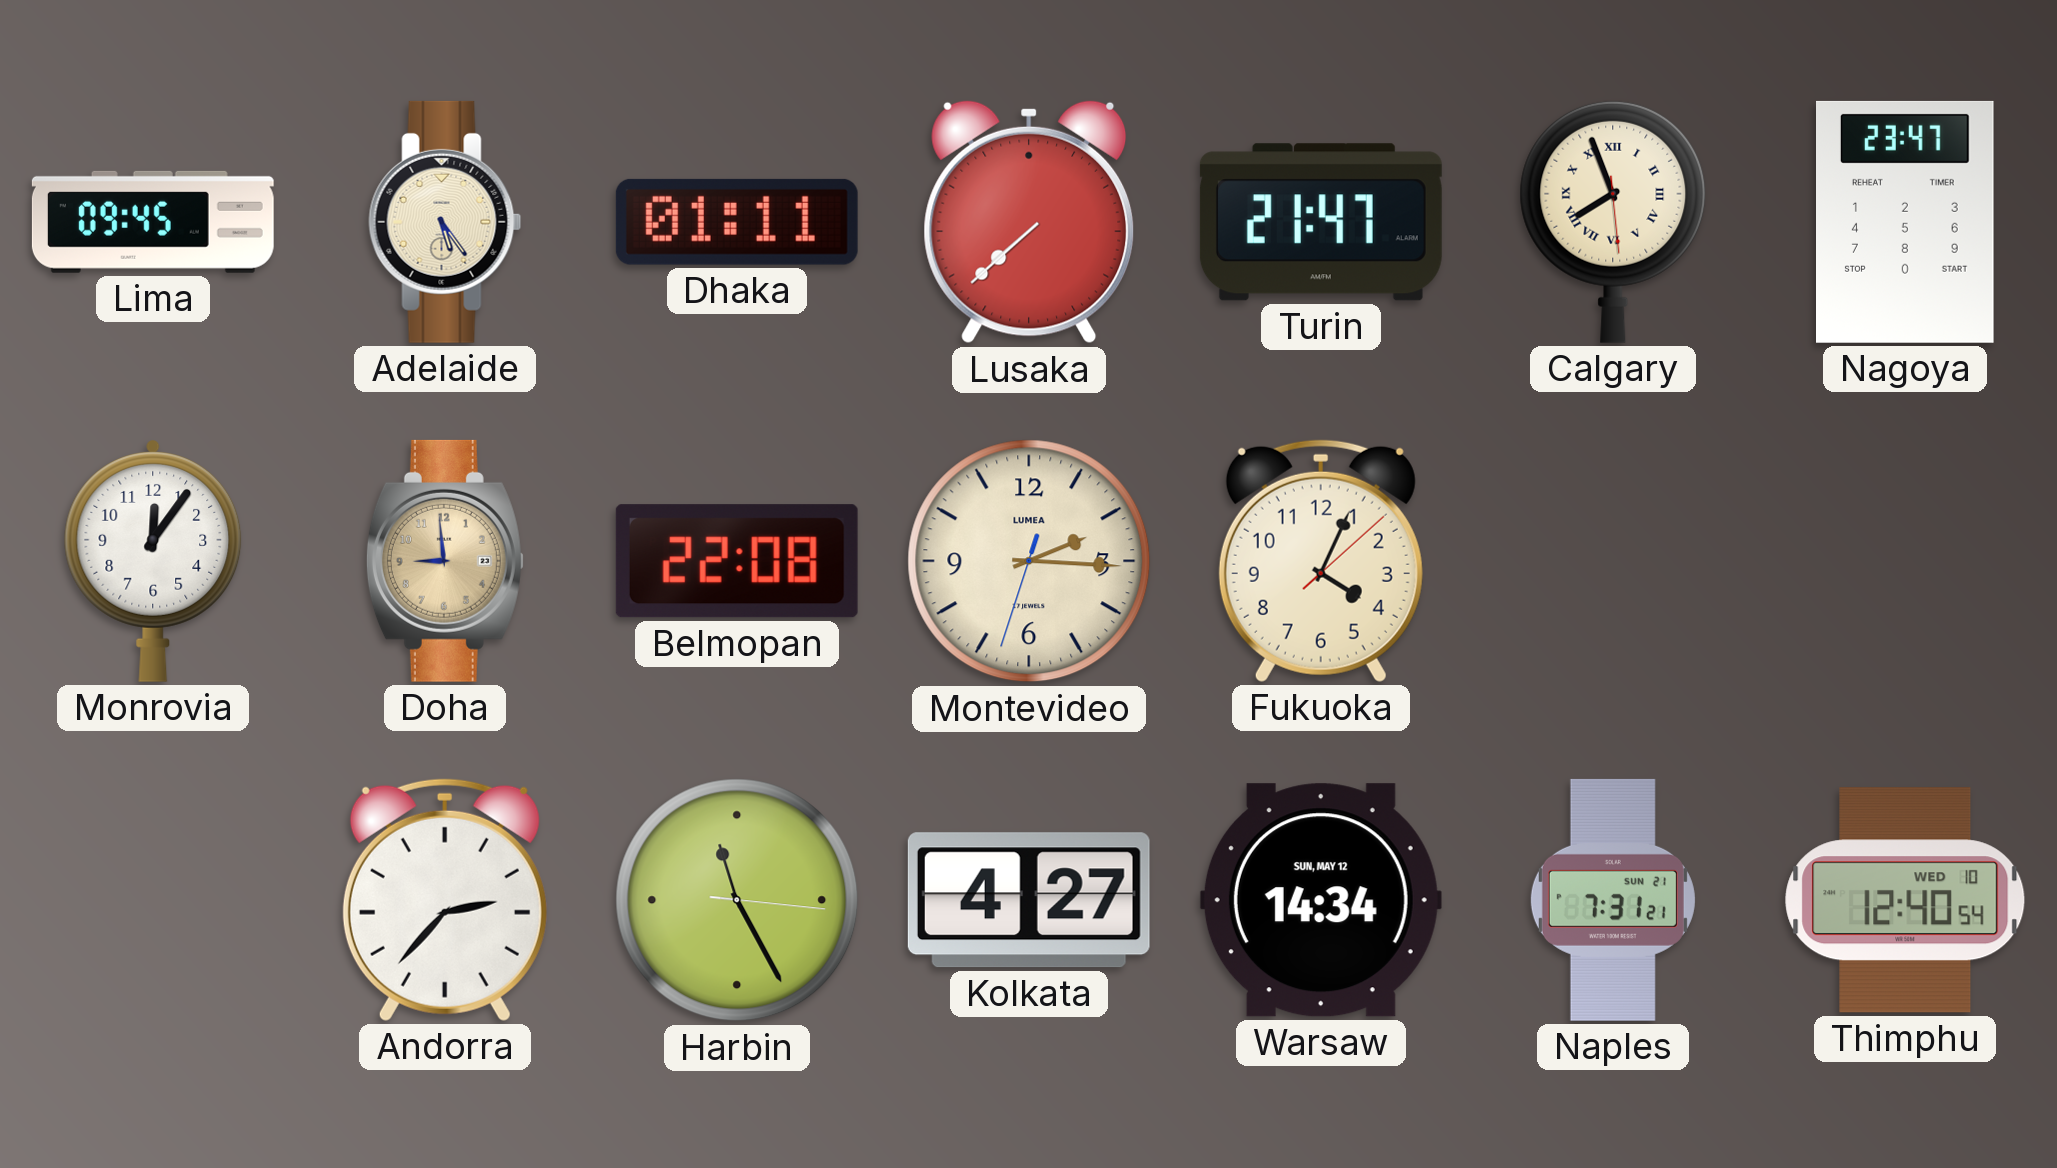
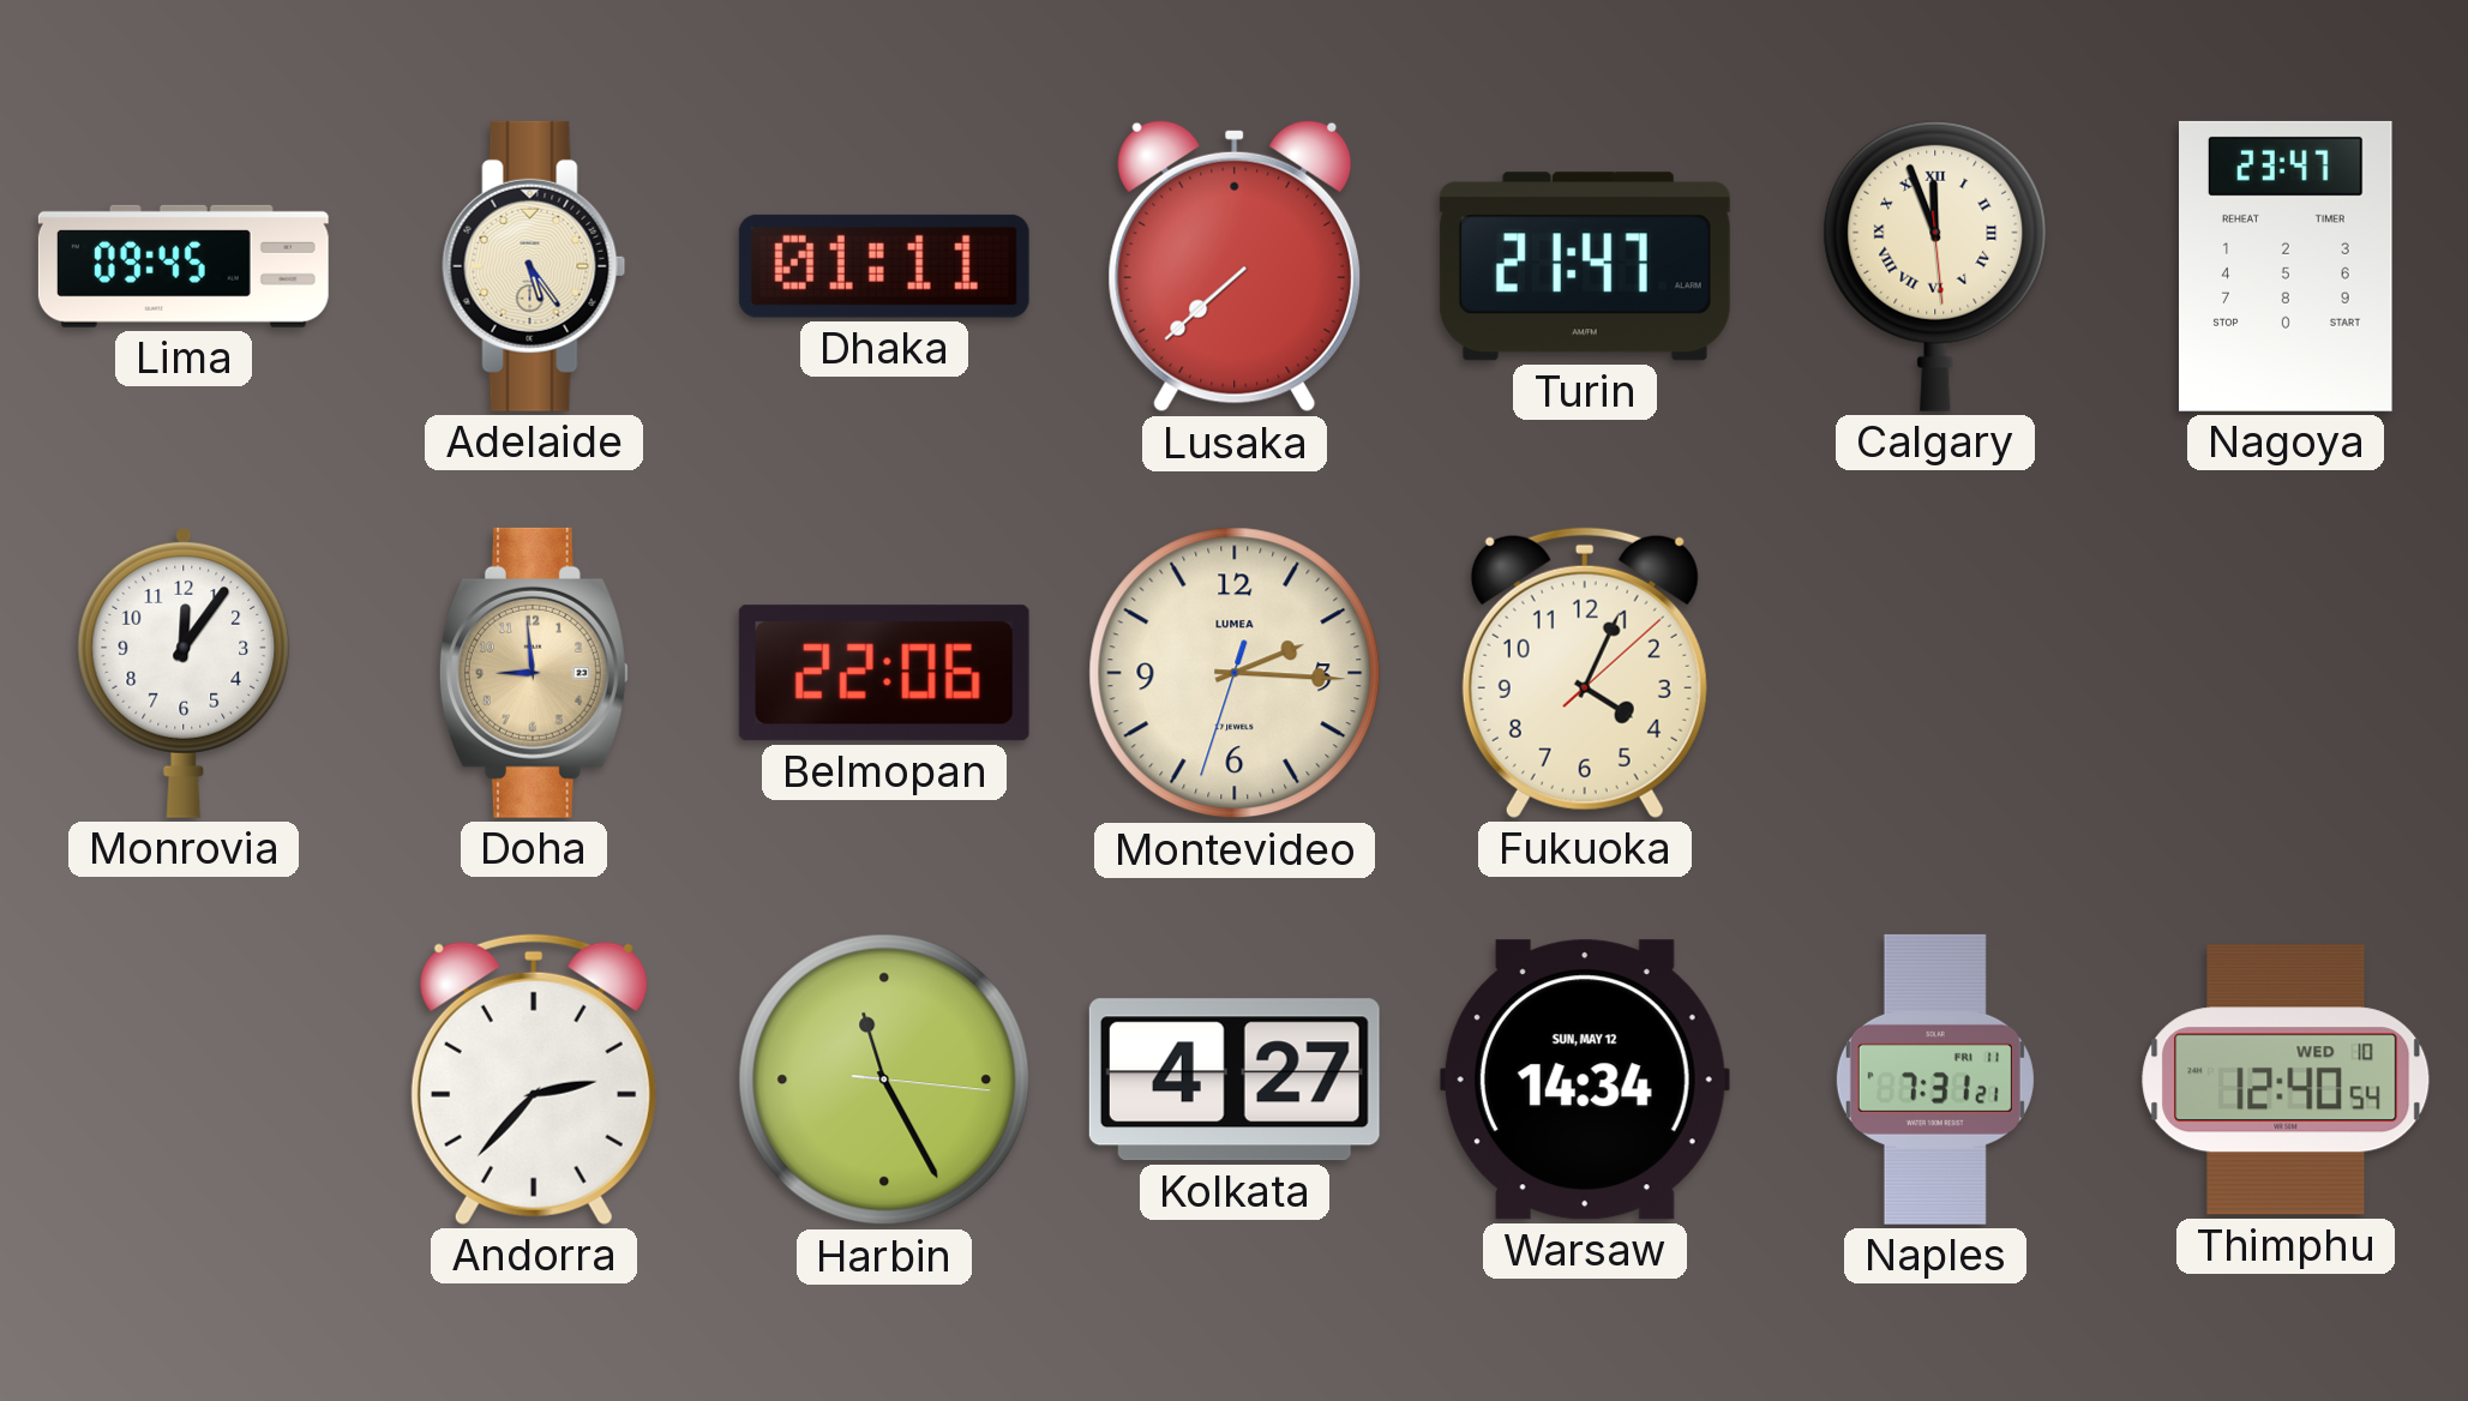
Calgary: 7:56 -> 11:56 (1935, 266)
Belmopan: 22:08 -> 22:06 (884, 673)
Naples date: SUN 21 -> FRI 11 (1935, 1080)
